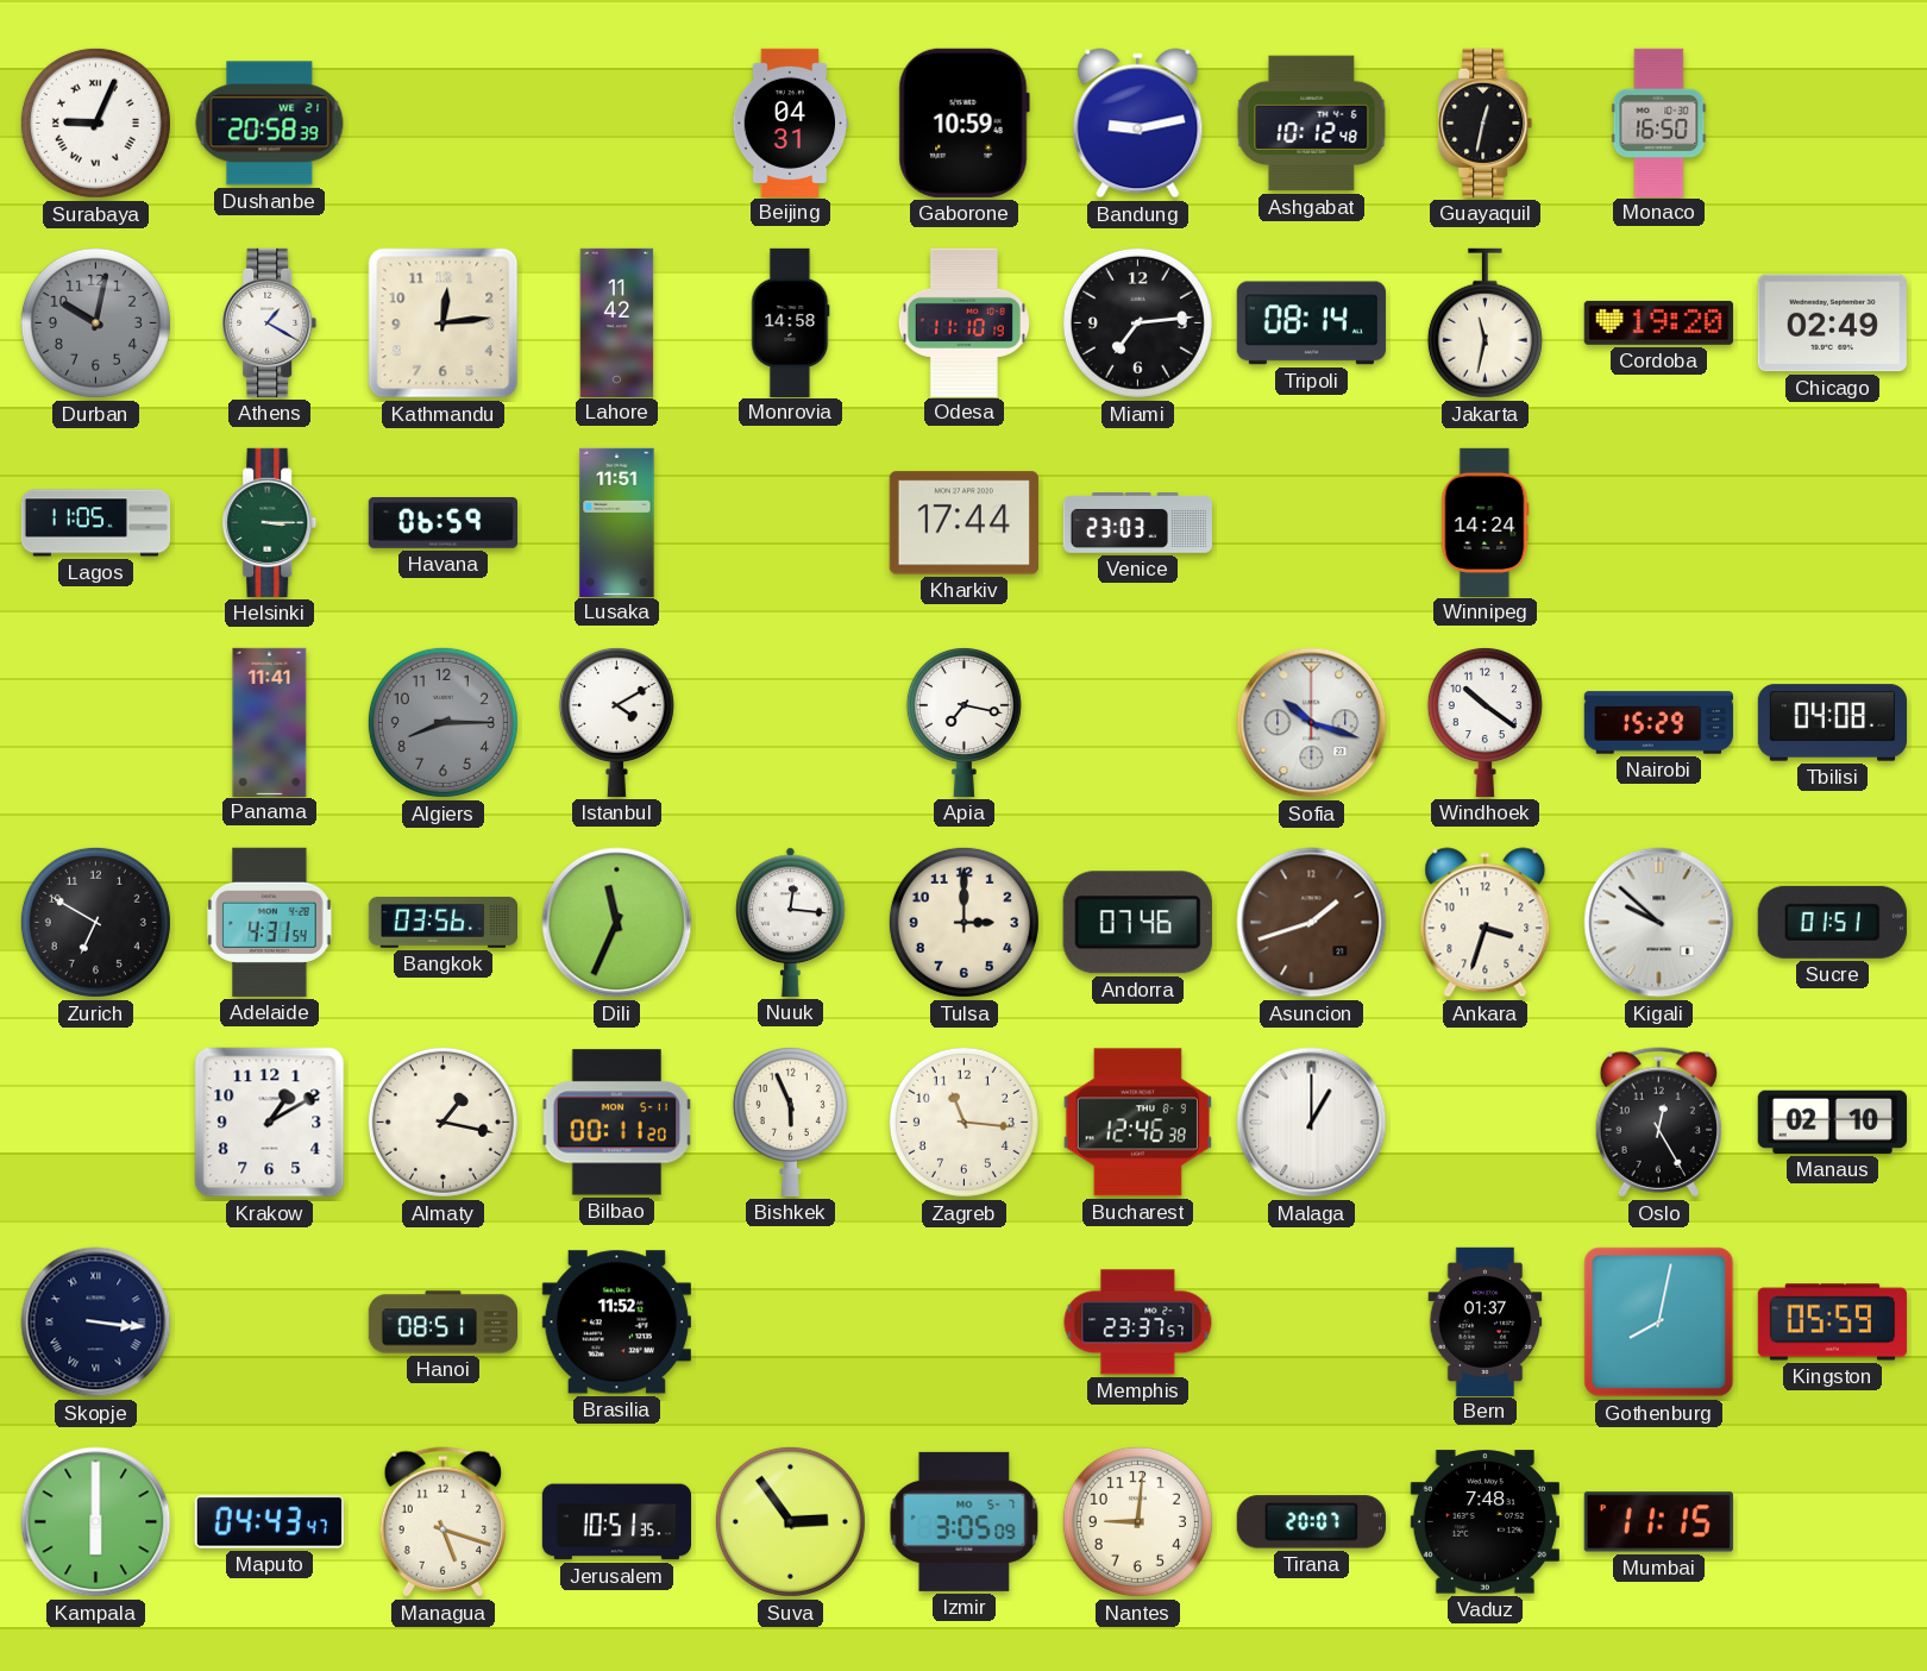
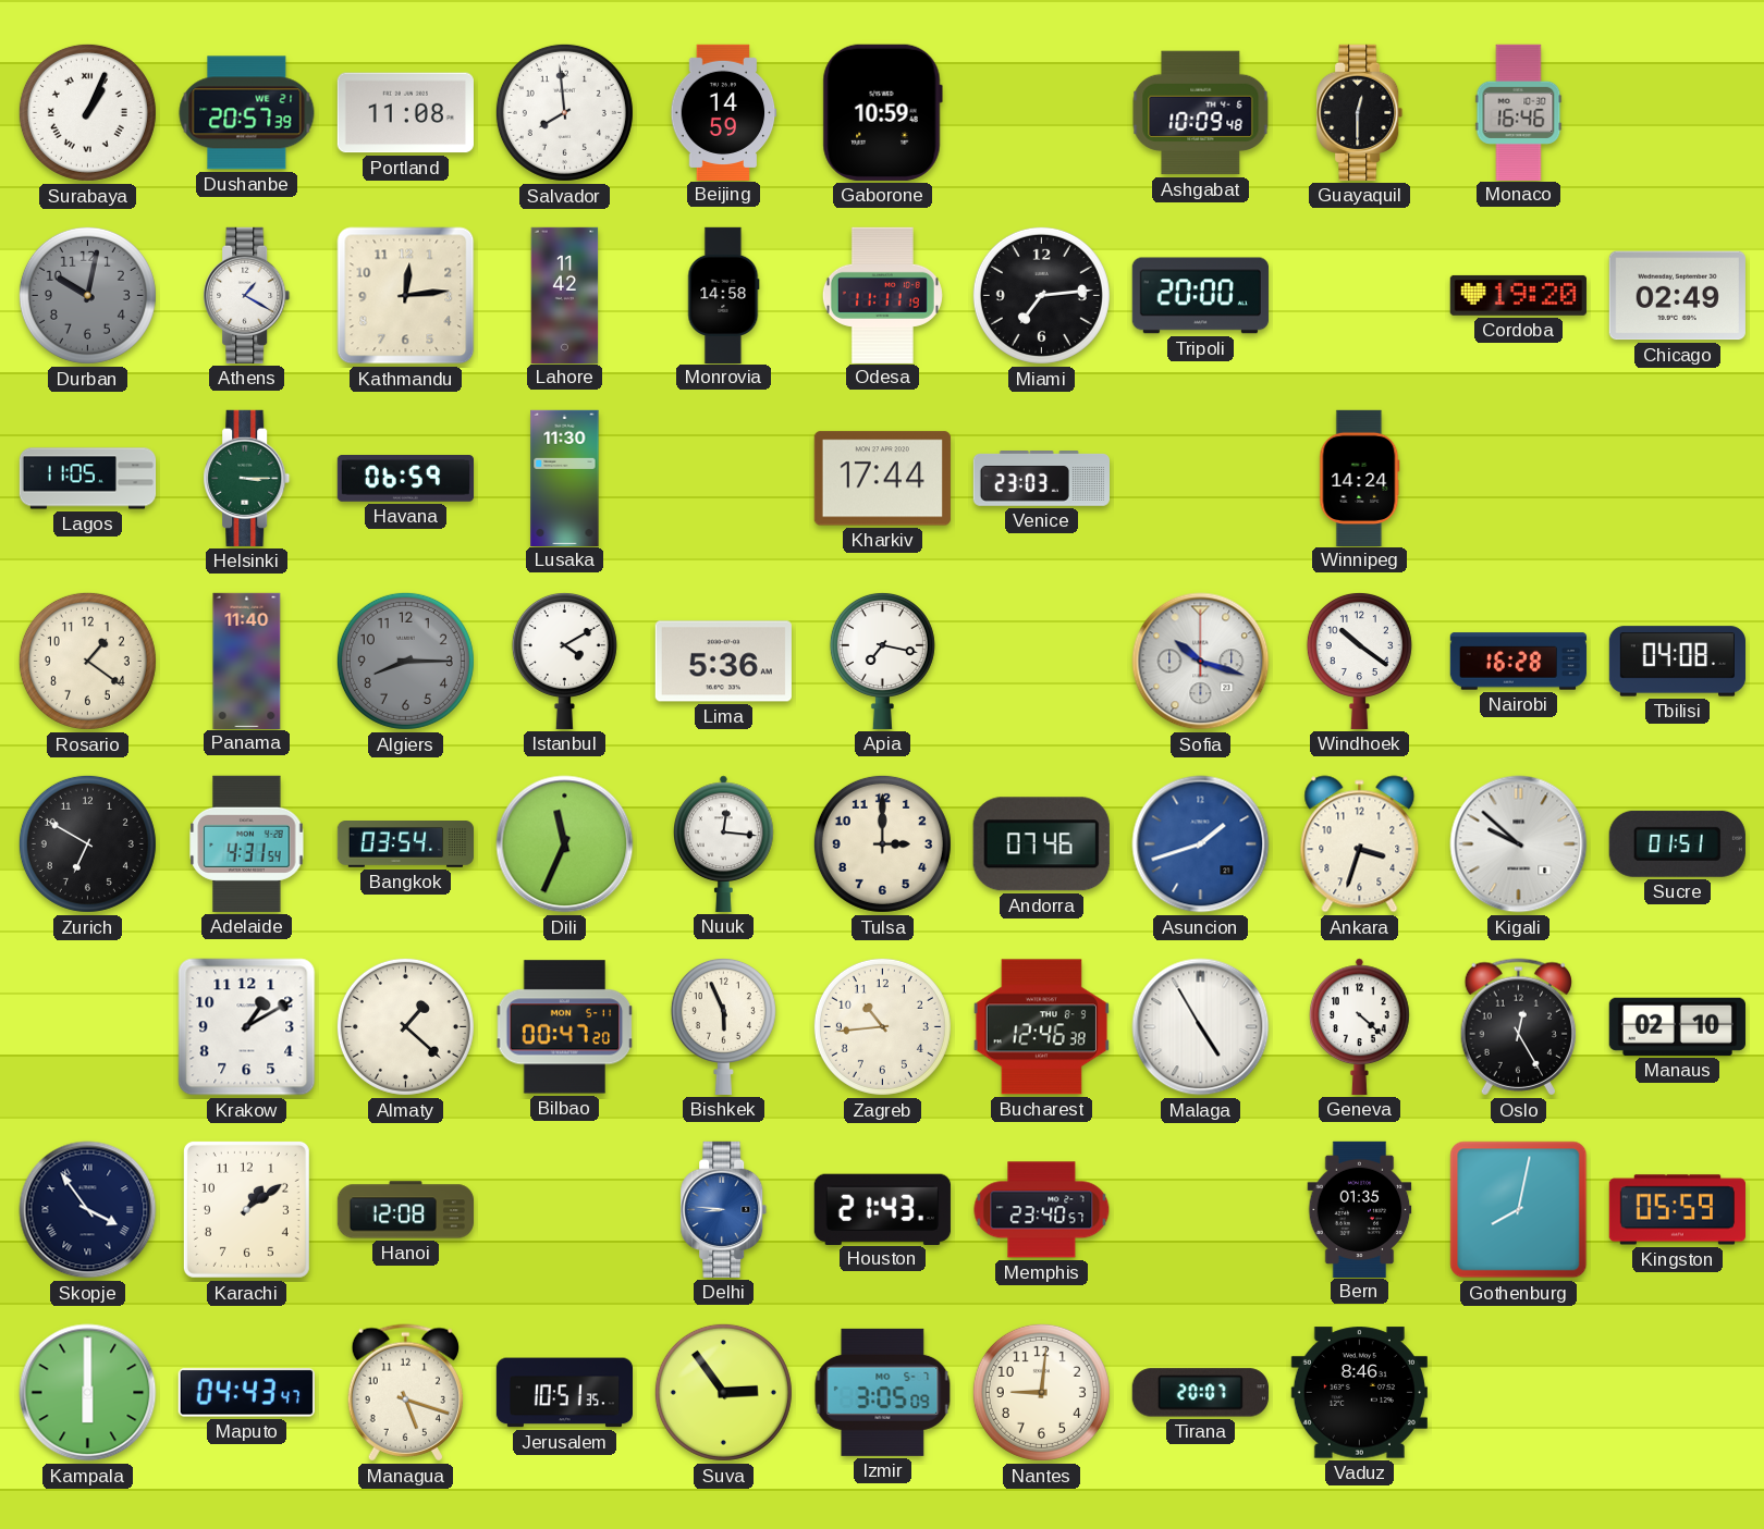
Surabaya: 9:04 -> 1:04 (87, 112)
Dushanbe: 20:58 -> 20:57 (247, 113)
Portland: none -> 11:08 (405, 113)
Salvador: none -> 7:59 (564, 112)
Beijing: 04:31 -> 14:59 (724, 112)
Bandung: 9:13 -> none (1138, 124)
Ashgabat: 10:12 -> 10:09 (1201, 113)
Guayaquil: 12:32 -> 12:30 (1360, 112)
Monaco: 16:50 -> 16:46 (1519, 112)
Odesa: 11:10 -> 11:11 (882, 295)
Tripoli: 08:14 -> 20:00 (1200, 296)
Jakarta: 11:32 -> none (1485, 323)
Lusaka: 11:51 -> 11:30 (565, 478)
Rosario: none -> 1:21 (87, 661)
Panama: 11:41 -> 11:40 (247, 661)
Lima: none -> 5:36 (723, 662)
Nairobi: 15:29 -> 16:28 (1518, 662)
Bangkok: 03:56 -> 03:54 (405, 844)
Asuncion dial: brown -> blue (1201, 844)
Almaty: 1:17 -> 1:22 (405, 1026)
Bilbao: 00:11 -> 00:47 (565, 1027)
Zagreb: 11:16 -> 10:44 (882, 1026)
Malaga: 1:00 -> 4:55 (1201, 1027)
Geneva: none -> 4:22 (1360, 1026)
Skopje: 3:16 -> 3:54 (88, 1210)
Karachi: none -> 1:09 (246, 1209)
Hanoi: 08:51 -> 12:08 (405, 1210)
Brasilia: 11:52 -> none (616, 1323)
Delhi: none -> 8:46 (724, 1209)
Houston: none -> 21:43 (882, 1209)
Memphis: 23:37 -> 23:40 (1042, 1210)
Bern: 01:37 -> 01:35 (1360, 1209)
Vaduz: 7:48 -> 8:46 (1359, 1393)
Mumbai: 11:15 -> none (1658, 1522)
